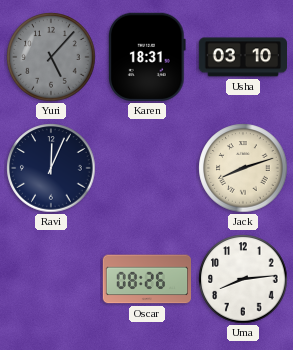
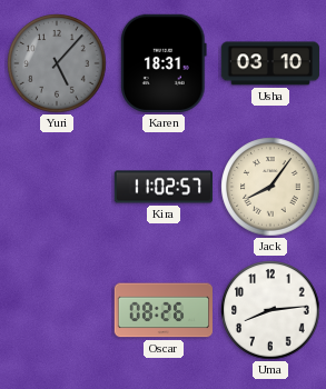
Ravi: 12:04 -> none (51, 168)
Kira: none -> 11:02 (164, 187)
Jack: 8:12 -> 8:06 (270, 187)
